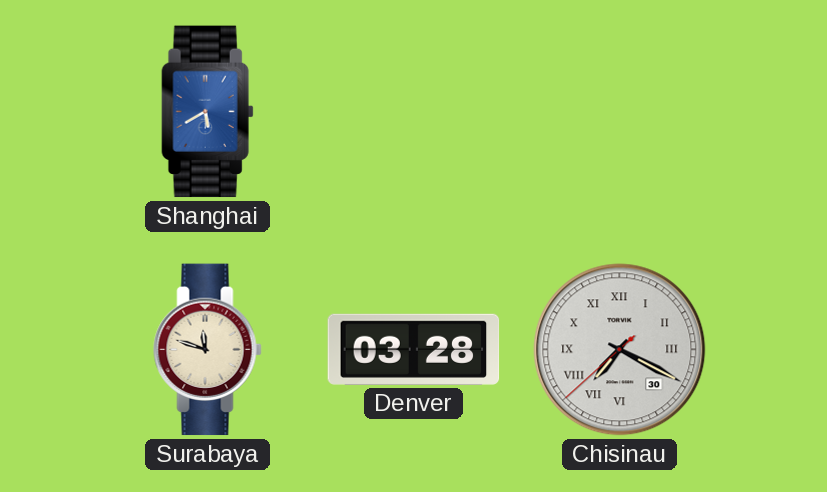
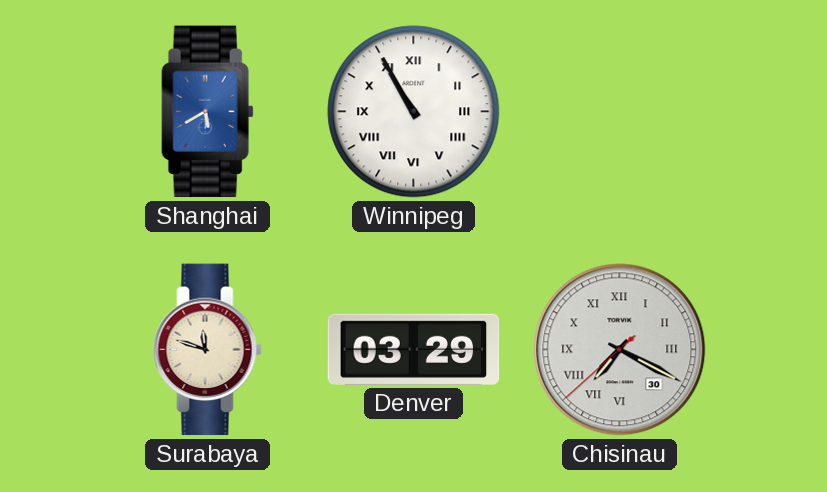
Winnipeg: none -> 10:55 (414, 112)
Denver: 03:28 -> 03:29 (414, 349)
